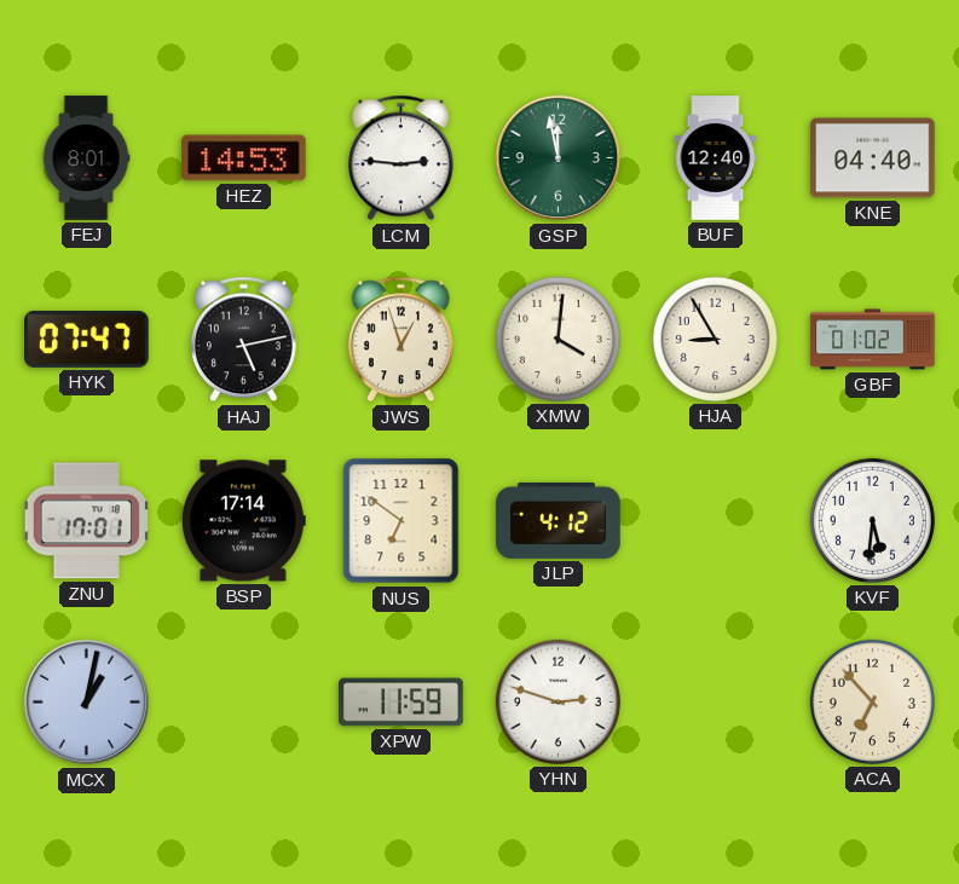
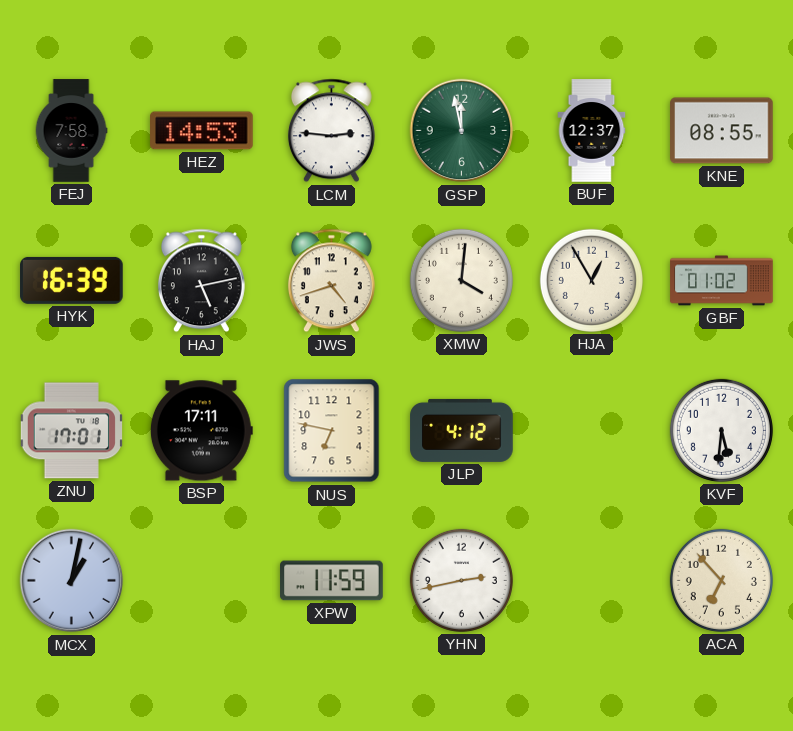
FEJ: 8:01 -> 7:58 (71, 131)
BUF: 12:40 -> 12:37 (592, 131)
KNE: 04:40 -> 08:55 (722, 131)
HYK: 07:47 -> 16:39 (72, 280)
JWS: 12:57 -> 4:42 (331, 281)
HJA: 8:55 -> 12:55 (591, 280)
BSP: 17:14 -> 17:11 (201, 431)
NUS: 6:51 -> 6:47 (332, 431)
YHN: 2:48 -> 2:43 (461, 580)
